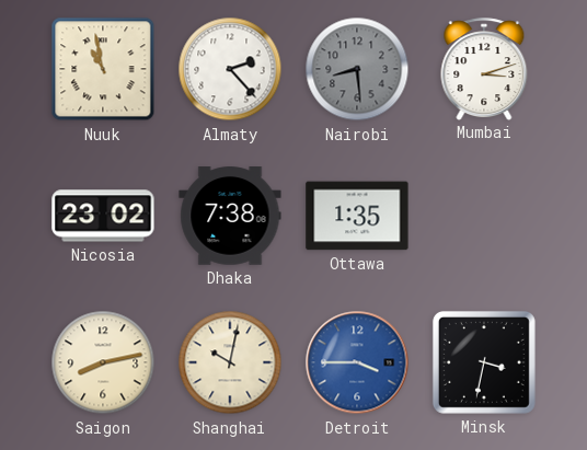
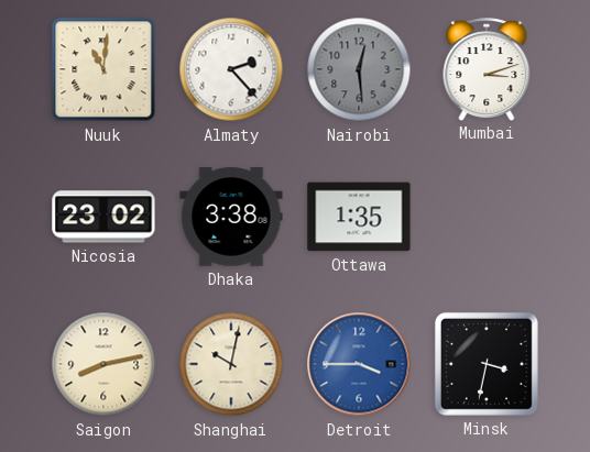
Nuuk: 10:58 -> 11:01 (103, 69)
Nairobi: 8:29 -> 12:29 (359, 69)
Dhaka: 7:38 -> 3:38 (231, 217)
